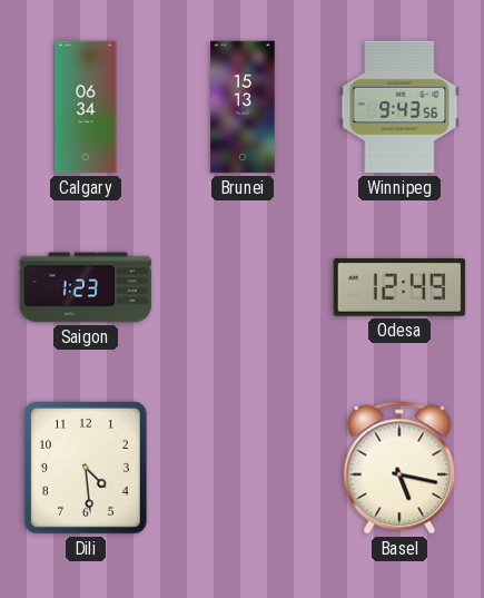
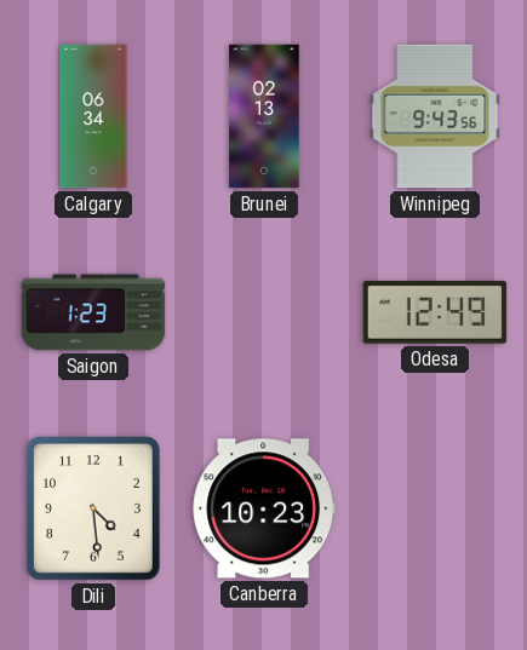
Brunei: 15:13 -> 02:13 (264, 116)
Canberra: none -> 10:23 (264, 508)
Basel: 5:17 -> none (399, 468)
